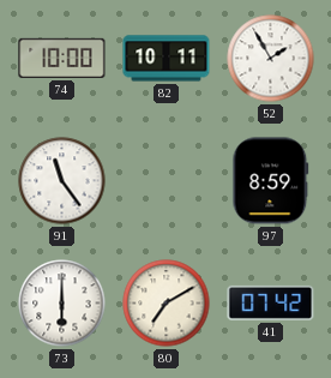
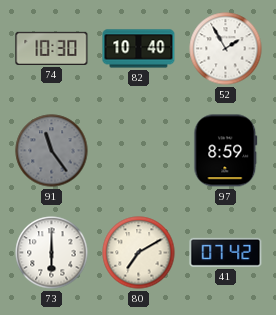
74: 10:00 -> 10:30 (52, 48)
82: 10:11 -> 10:40 (139, 49)
91 dial: white -> grey (52, 151)
